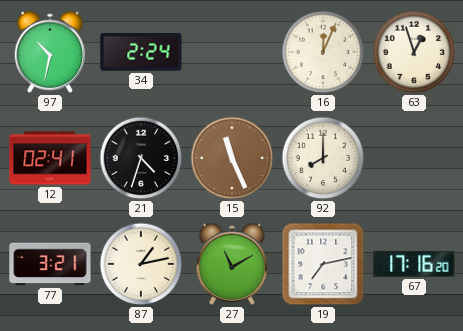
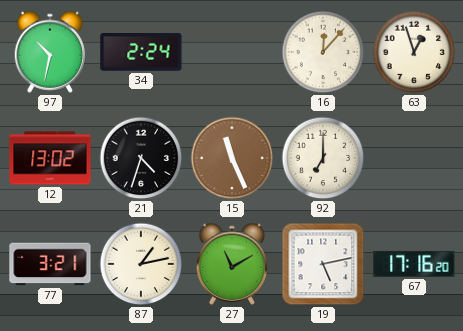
16: 12:04 -> 12:07 (323, 52)
12: 02:41 -> 13:02 (50, 158)
92: 8:00 -> 7:00 (323, 158)
19: 7:13 -> 5:13 (323, 264)
